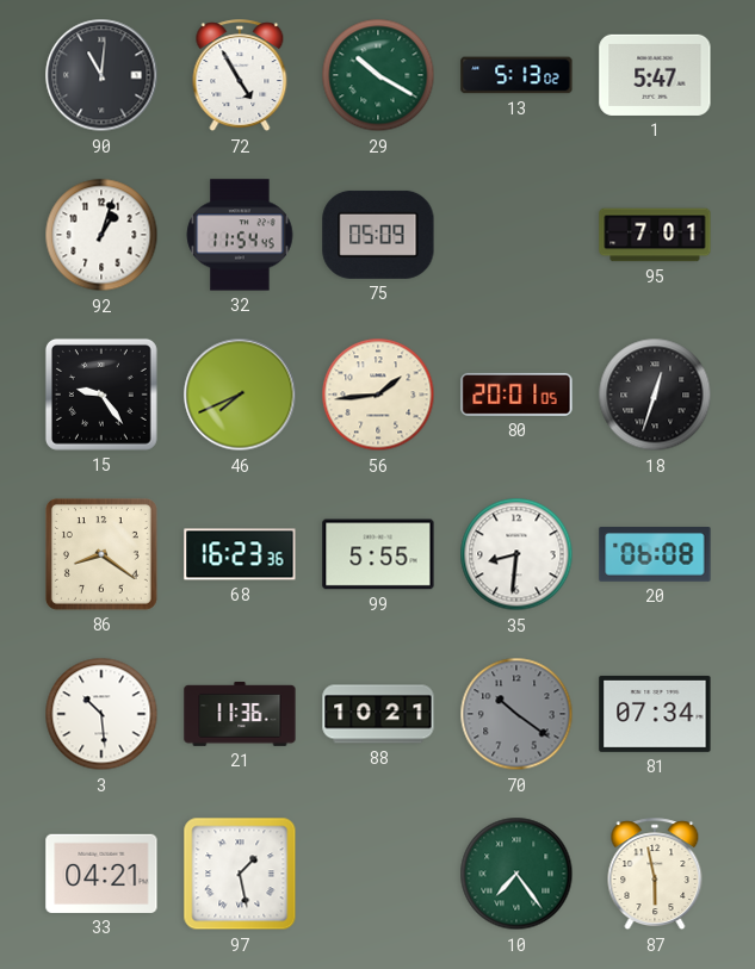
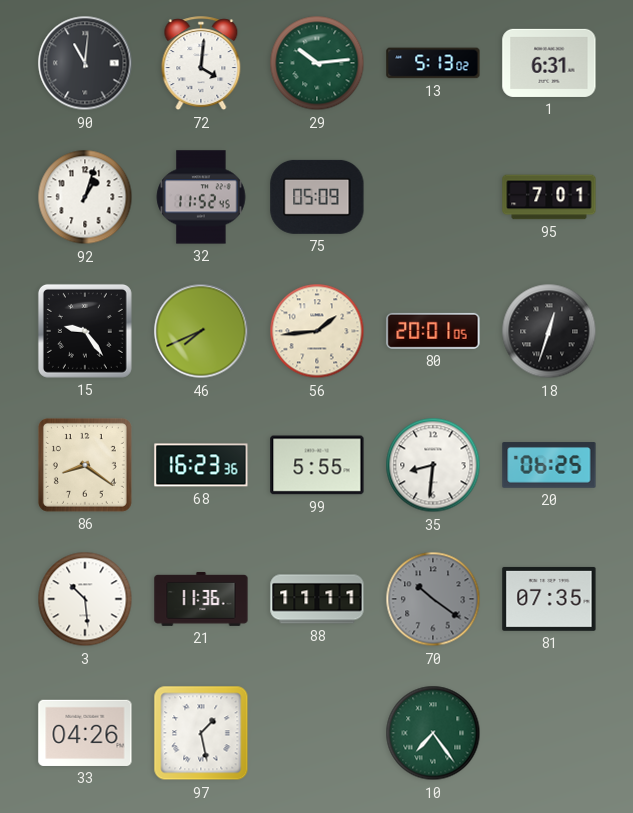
72: 4:55 -> 4:01 (201, 64)
29: 10:20 -> 10:14 (317, 63)
1: 5:47 -> 6:31 (549, 63)
32: 11:54 -> 11:52 (201, 197)
20: 06:08 -> 06:25 (549, 465)
88: 10:21 -> 11:11 (317, 599)
81: 07:34 -> 07:35 (549, 599)
33: 04:21 -> 04:26 (85, 733)
87: 5:58 -> none (655, 875)
